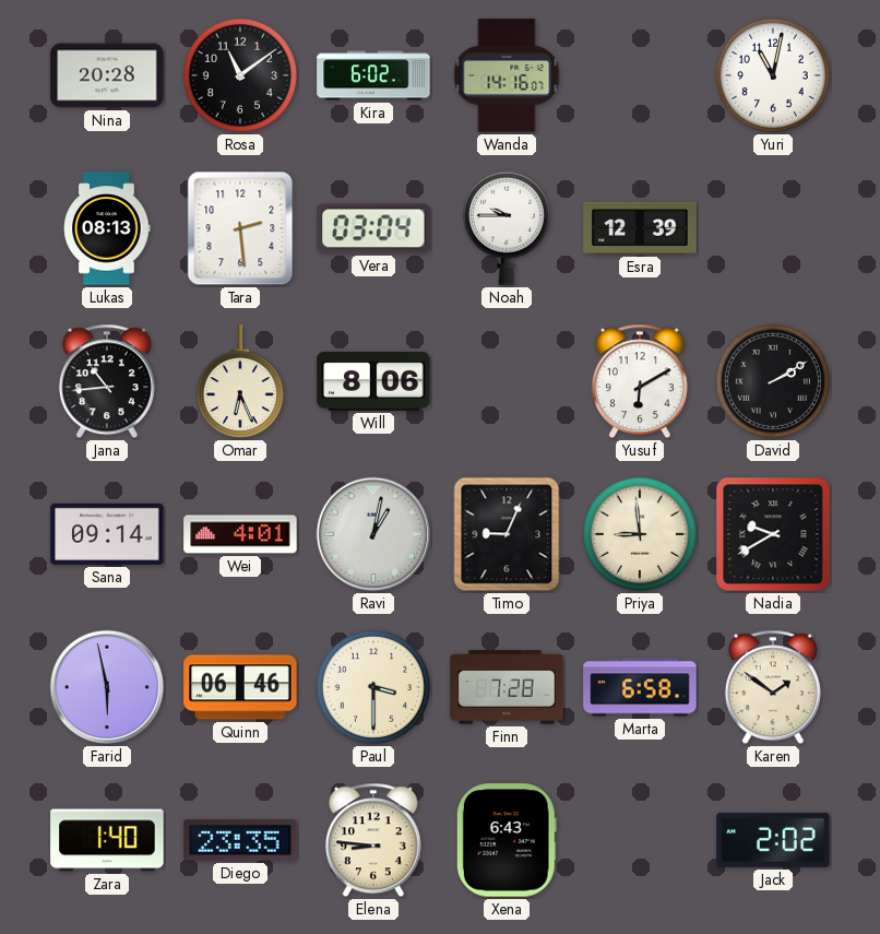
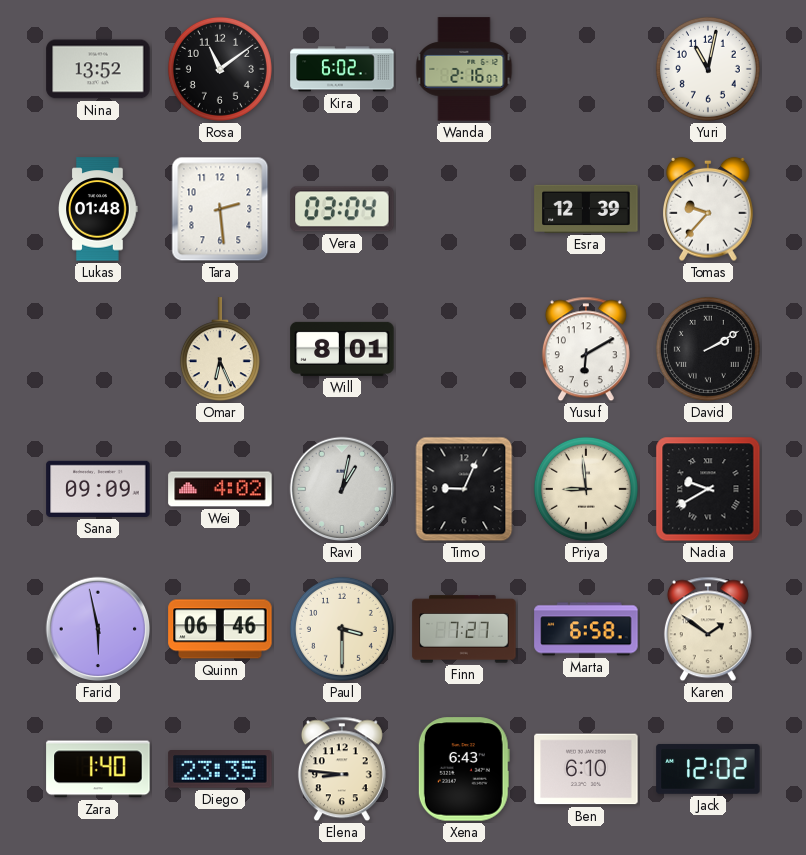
Nina: 20:28 -> 13:52 (98, 69)
Wanda: 14:16 -> 2:16 (464, 69)
Lukas: 08:13 -> 01:48 (98, 209)
Noah: 9:45 -> none (507, 228)
Tomas: none -> 9:37 (709, 209)
Jana: 10:44 -> none (107, 381)
Will: 8:06 -> 8:01 (342, 349)
Sana: 09:14 -> 09:09 (98, 489)
Wei: 4:01 -> 4:02 (220, 489)
Finn: 7:28 -> 7:27 (464, 629)
Ben: none -> 6:10 (586, 769)
Jack: 2:02 -> 12:02 (708, 769)
